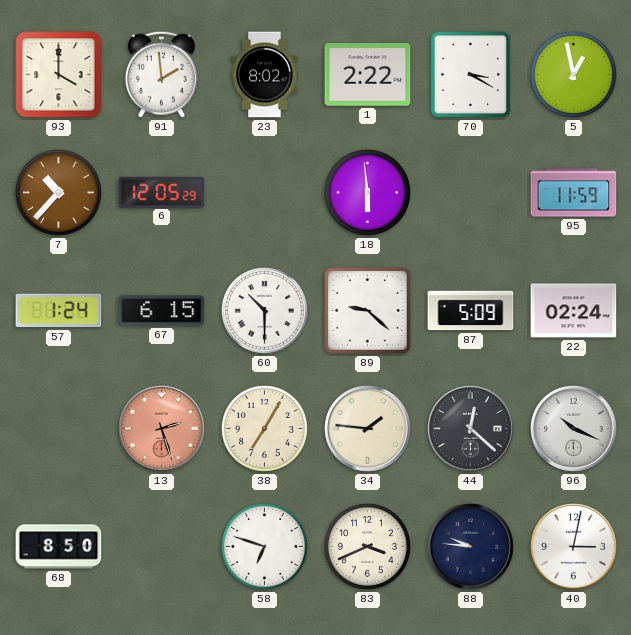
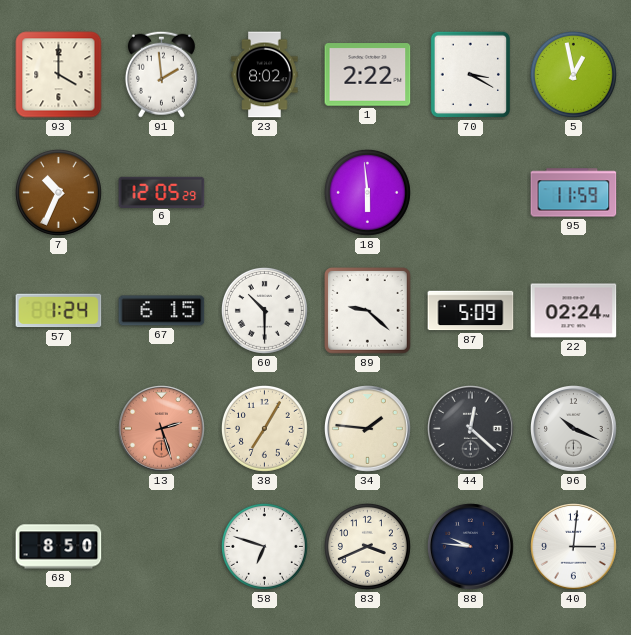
7: 10:37 -> 10:34 (58, 192)
40: 3:02 -> 3:01 (574, 547)
